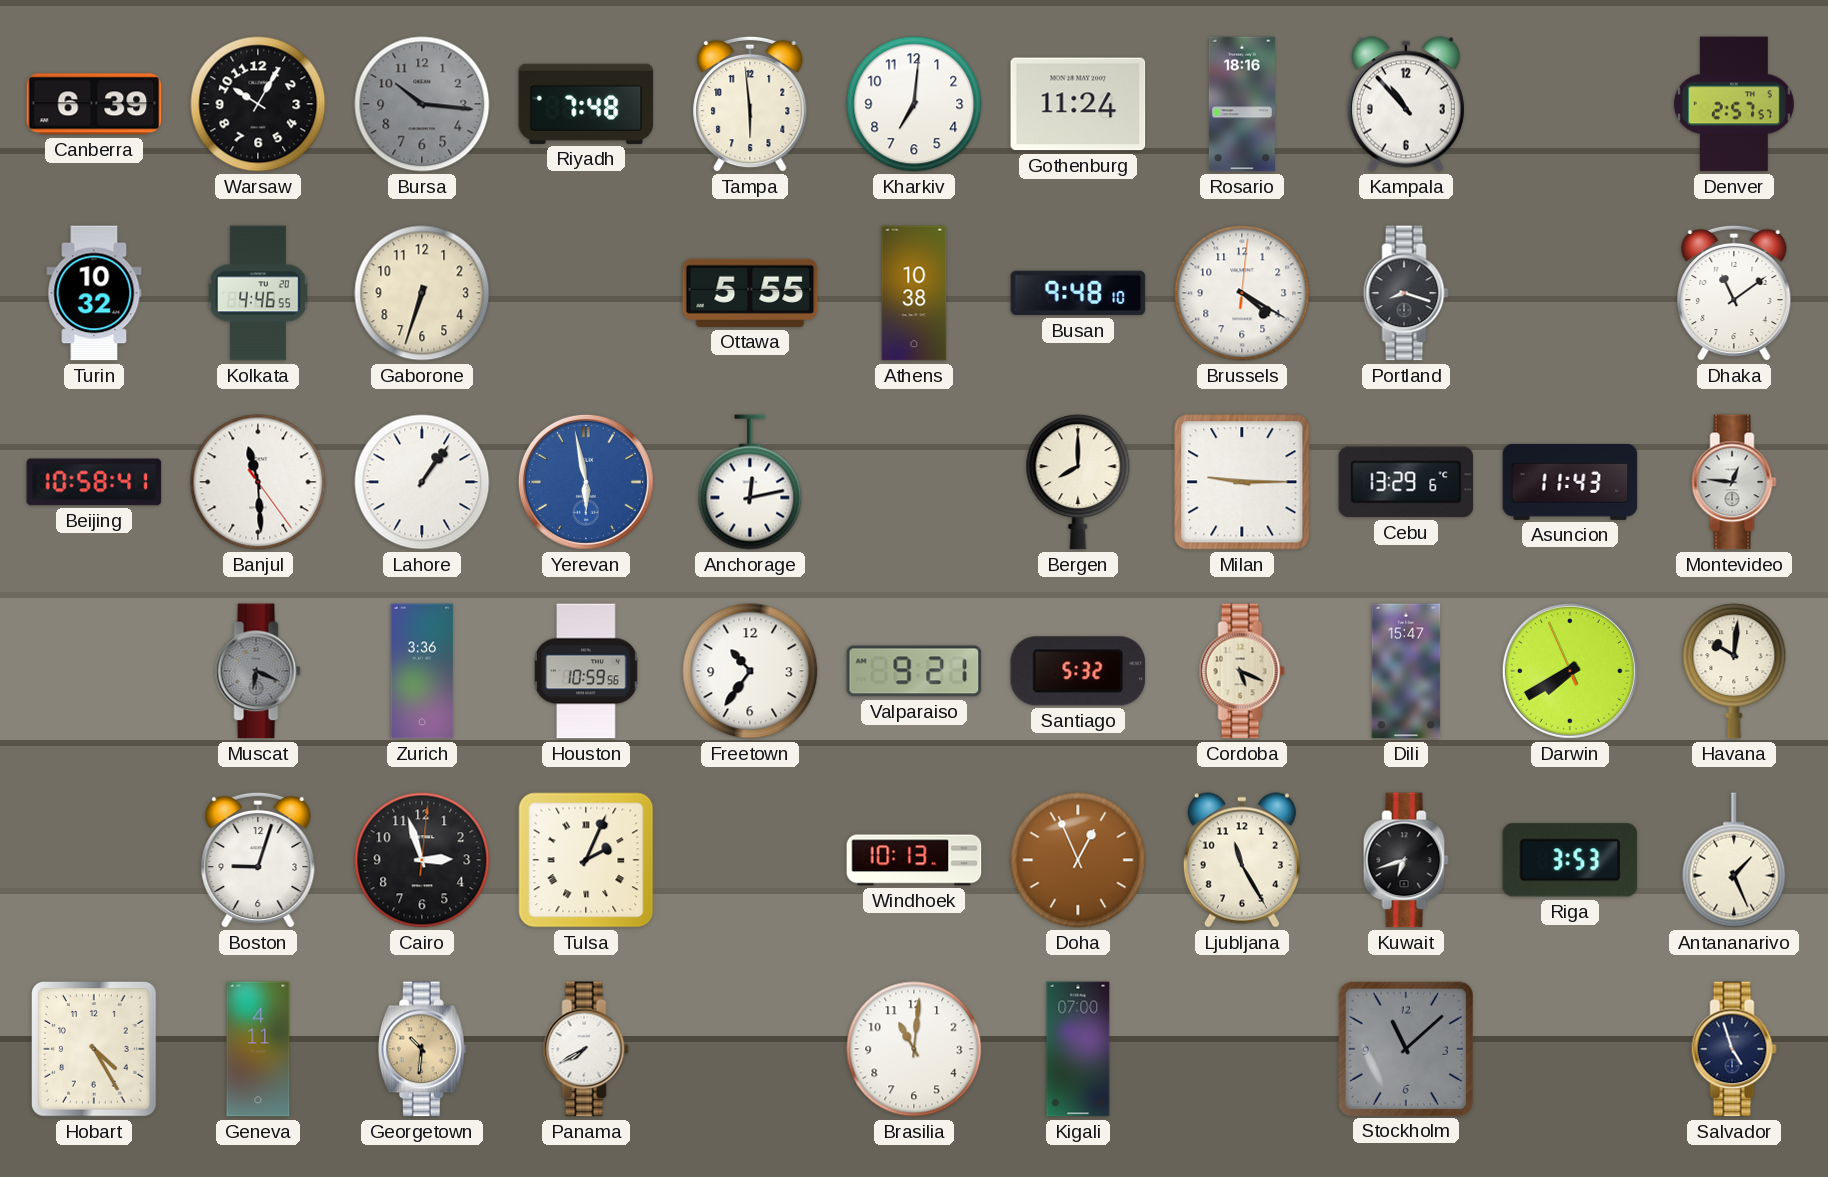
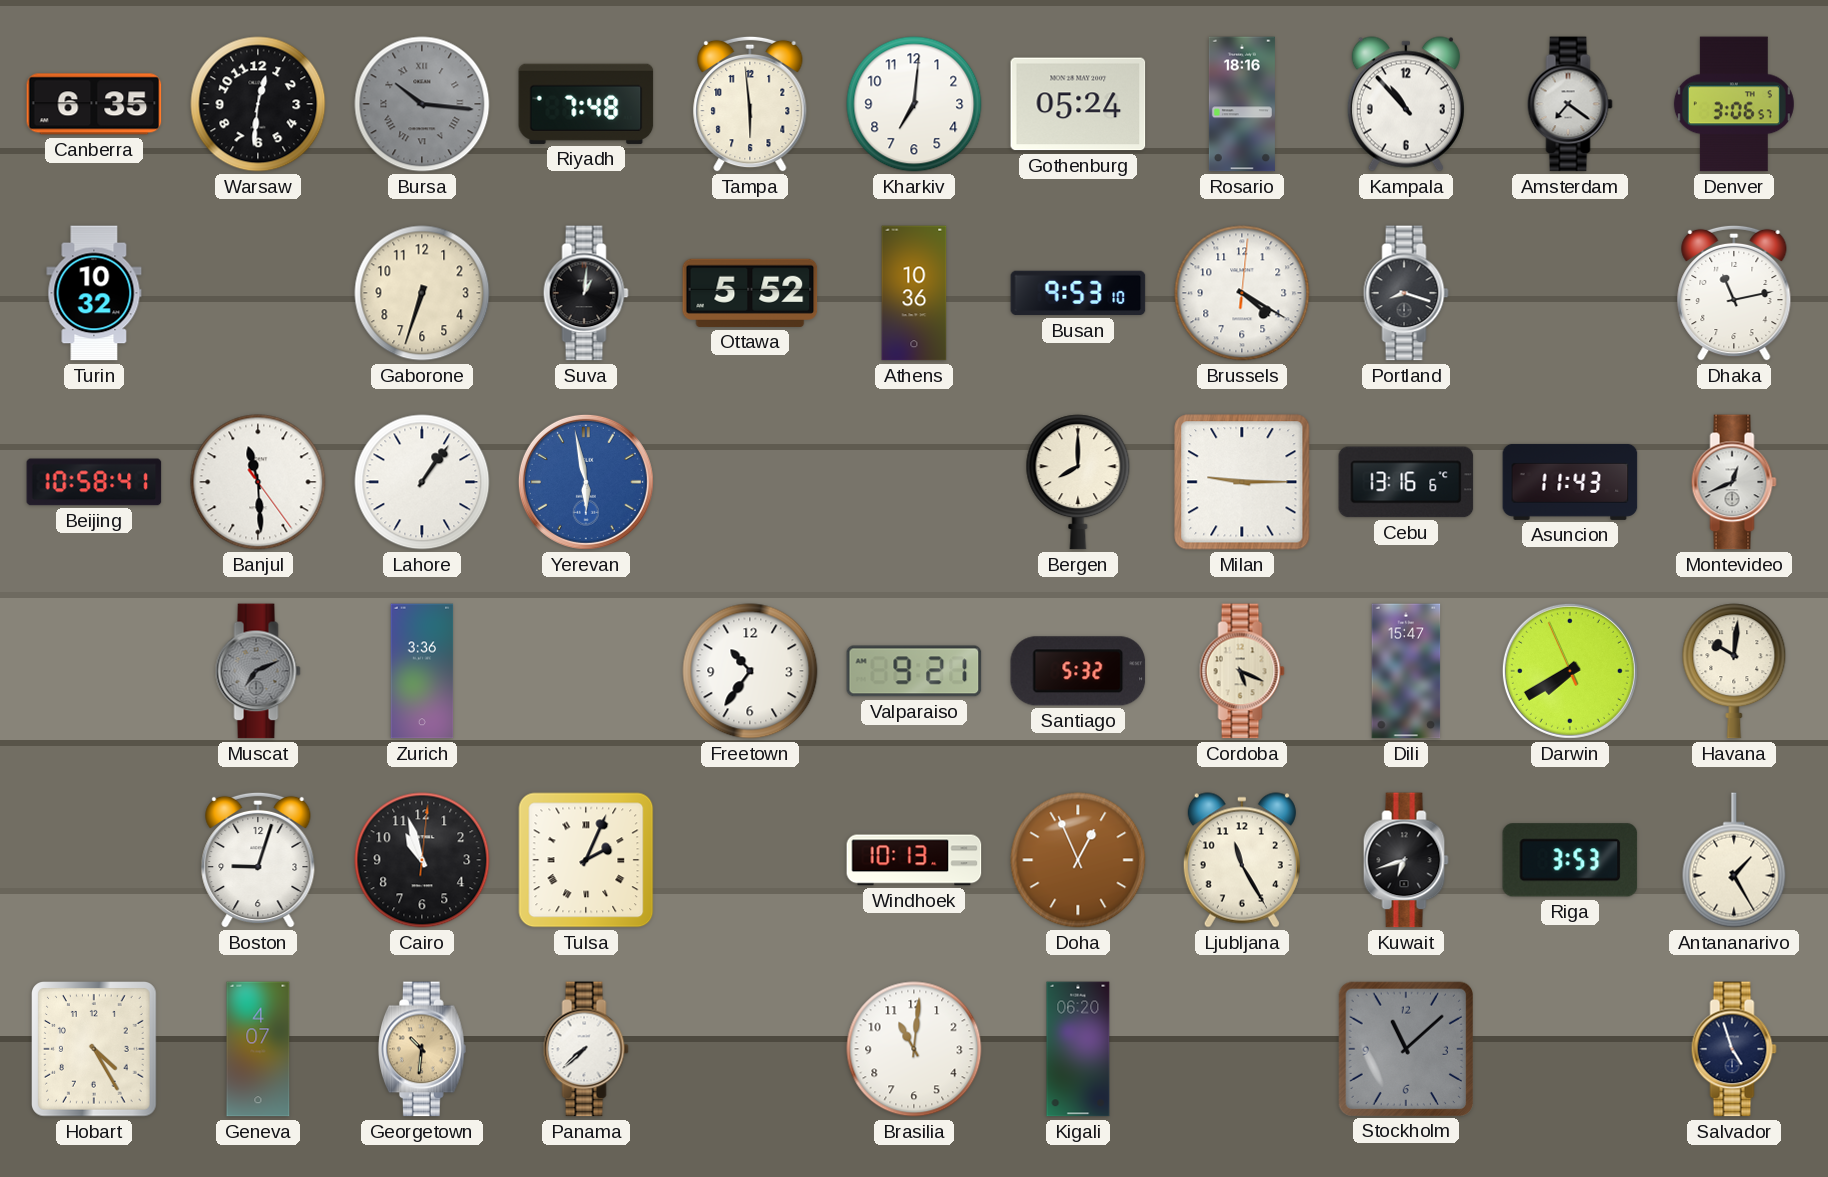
Canberra: 6:39 -> 6:35 (94, 104)
Warsaw: 10:05 -> 12:31 (258, 104)
Bursa numerals: Arabic -> Roman (422, 104)
Gothenburg: 11:24 -> 05:24 (1078, 104)
Amsterdam: none -> 7:21 (1570, 104)
Denver: 2:57 -> 3:06 (1734, 104)
Kolkata: 4:46 -> none (258, 293)
Suva: none -> 1:01 (586, 293)
Ottawa: 5:55 -> 5:52 (750, 293)
Athens: 10:38 -> 10:36 (914, 293)
Busan: 9:48 -> 9:53 (1078, 293)
Dhaka: 11:09 -> 11:13 (1734, 293)
Anchorage: 12:13 -> none (750, 482)
Cebu: 13:29 -> 13:16 (1406, 482)
Montevideo: 12:46 -> 12:41 (1734, 482)
Muscat: 6:19 -> 7:11 (258, 671)
Houston: 10:59 -> none (586, 671)
Cairo: 2:57 -> 10:57 (422, 860)
Antananarivo: 1:26 -> 1:25 (1734, 860)
Geneva: 4:11 -> 4:07 (258, 1049)
Panama: 7:40 -> 7:38 (586, 1049)
Kigali: 07:00 -> 06:20 (1078, 1049)
